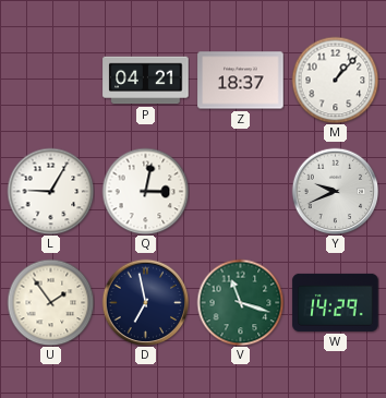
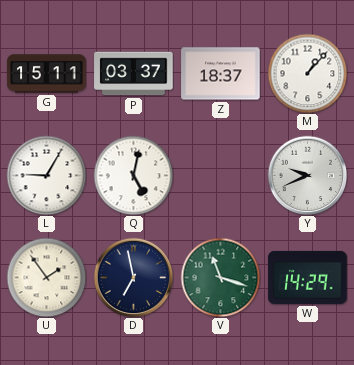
G: none -> 15:11 (47, 74)
P: 04:21 -> 03:37 (134, 74)
Q: 3:02 -> 5:02 (133, 175)
